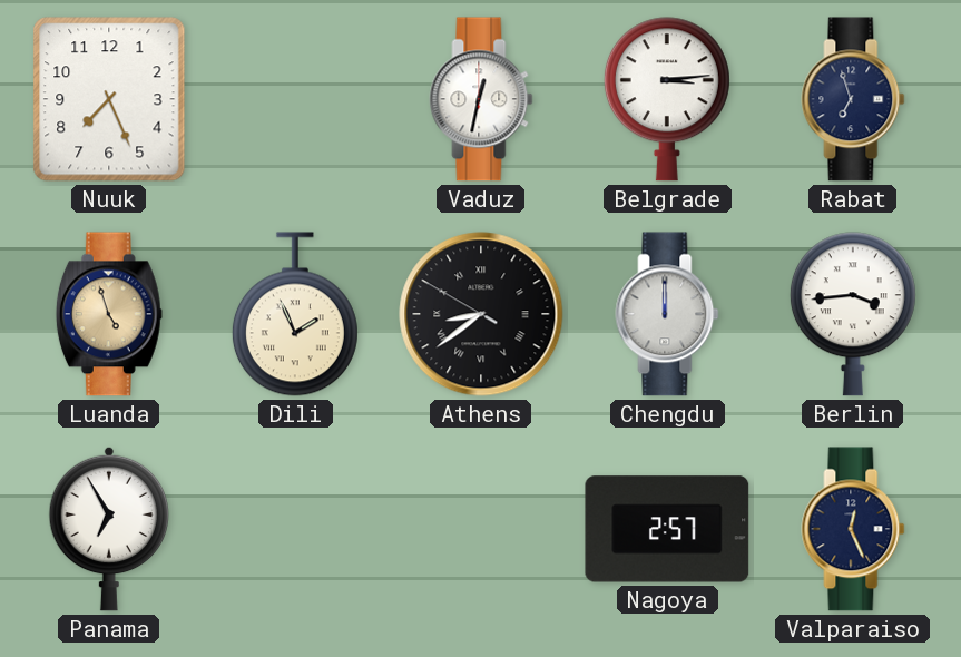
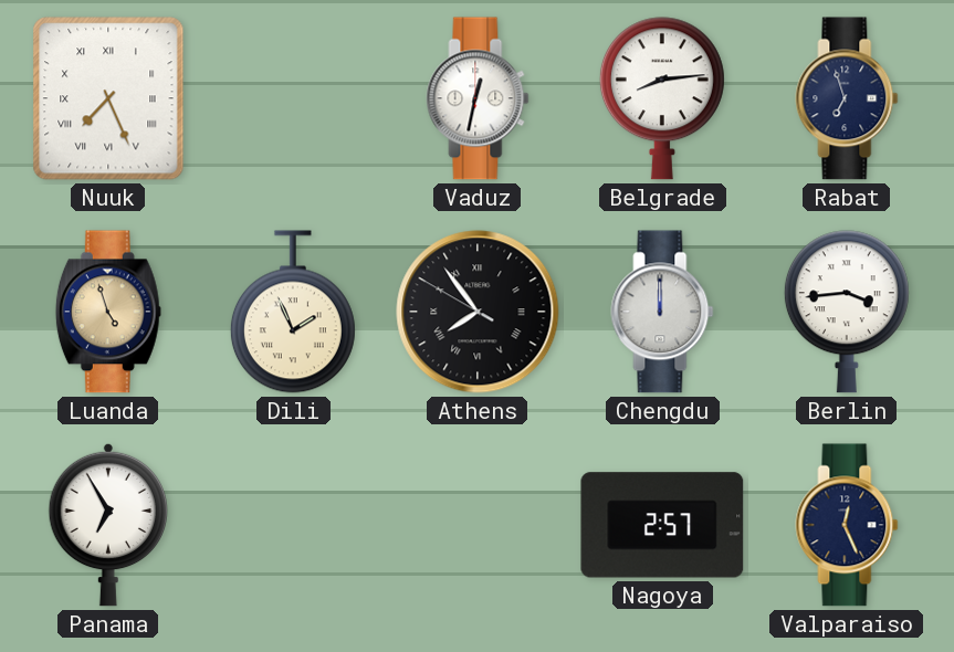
Nuuk numerals: Arabic -> Roman (108, 98)
Belgrade: 3:14 -> 8:14 (662, 98)
Athens: 8:38 -> 7:53 (478, 312)
